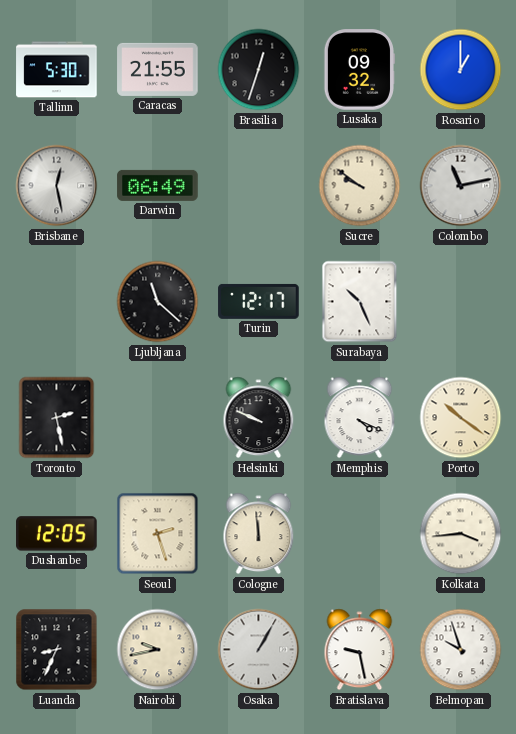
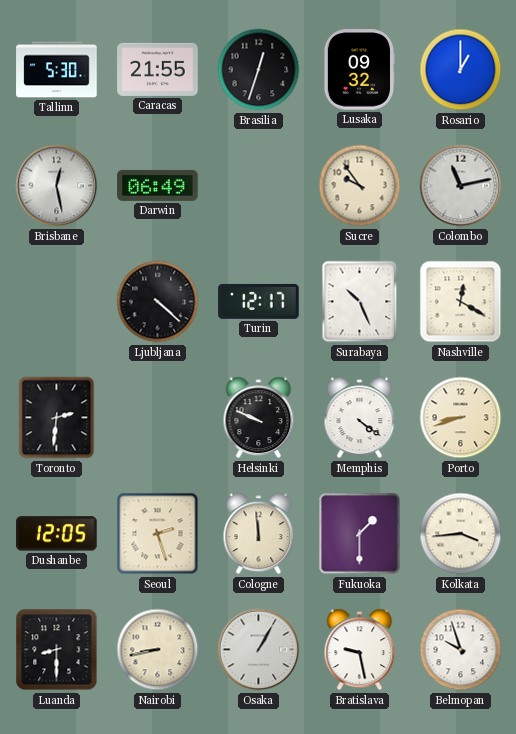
Sucre: 9:51 -> 9:54 (360, 186)
Ljubljana: 11:22 -> 4:22 (158, 302)
Nashville: none -> 12:20 (461, 302)
Toronto: 2:28 -> 2:31 (57, 418)
Memphis: 4:19 -> 4:21 (360, 418)
Porto: 10:21 -> 8:42 (461, 418)
Fukuoka: none -> 1:30 (360, 534)
Luanda: 8:34 -> 8:30 (57, 650)
Nairobi: 9:43 -> 8:43 (158, 650)
